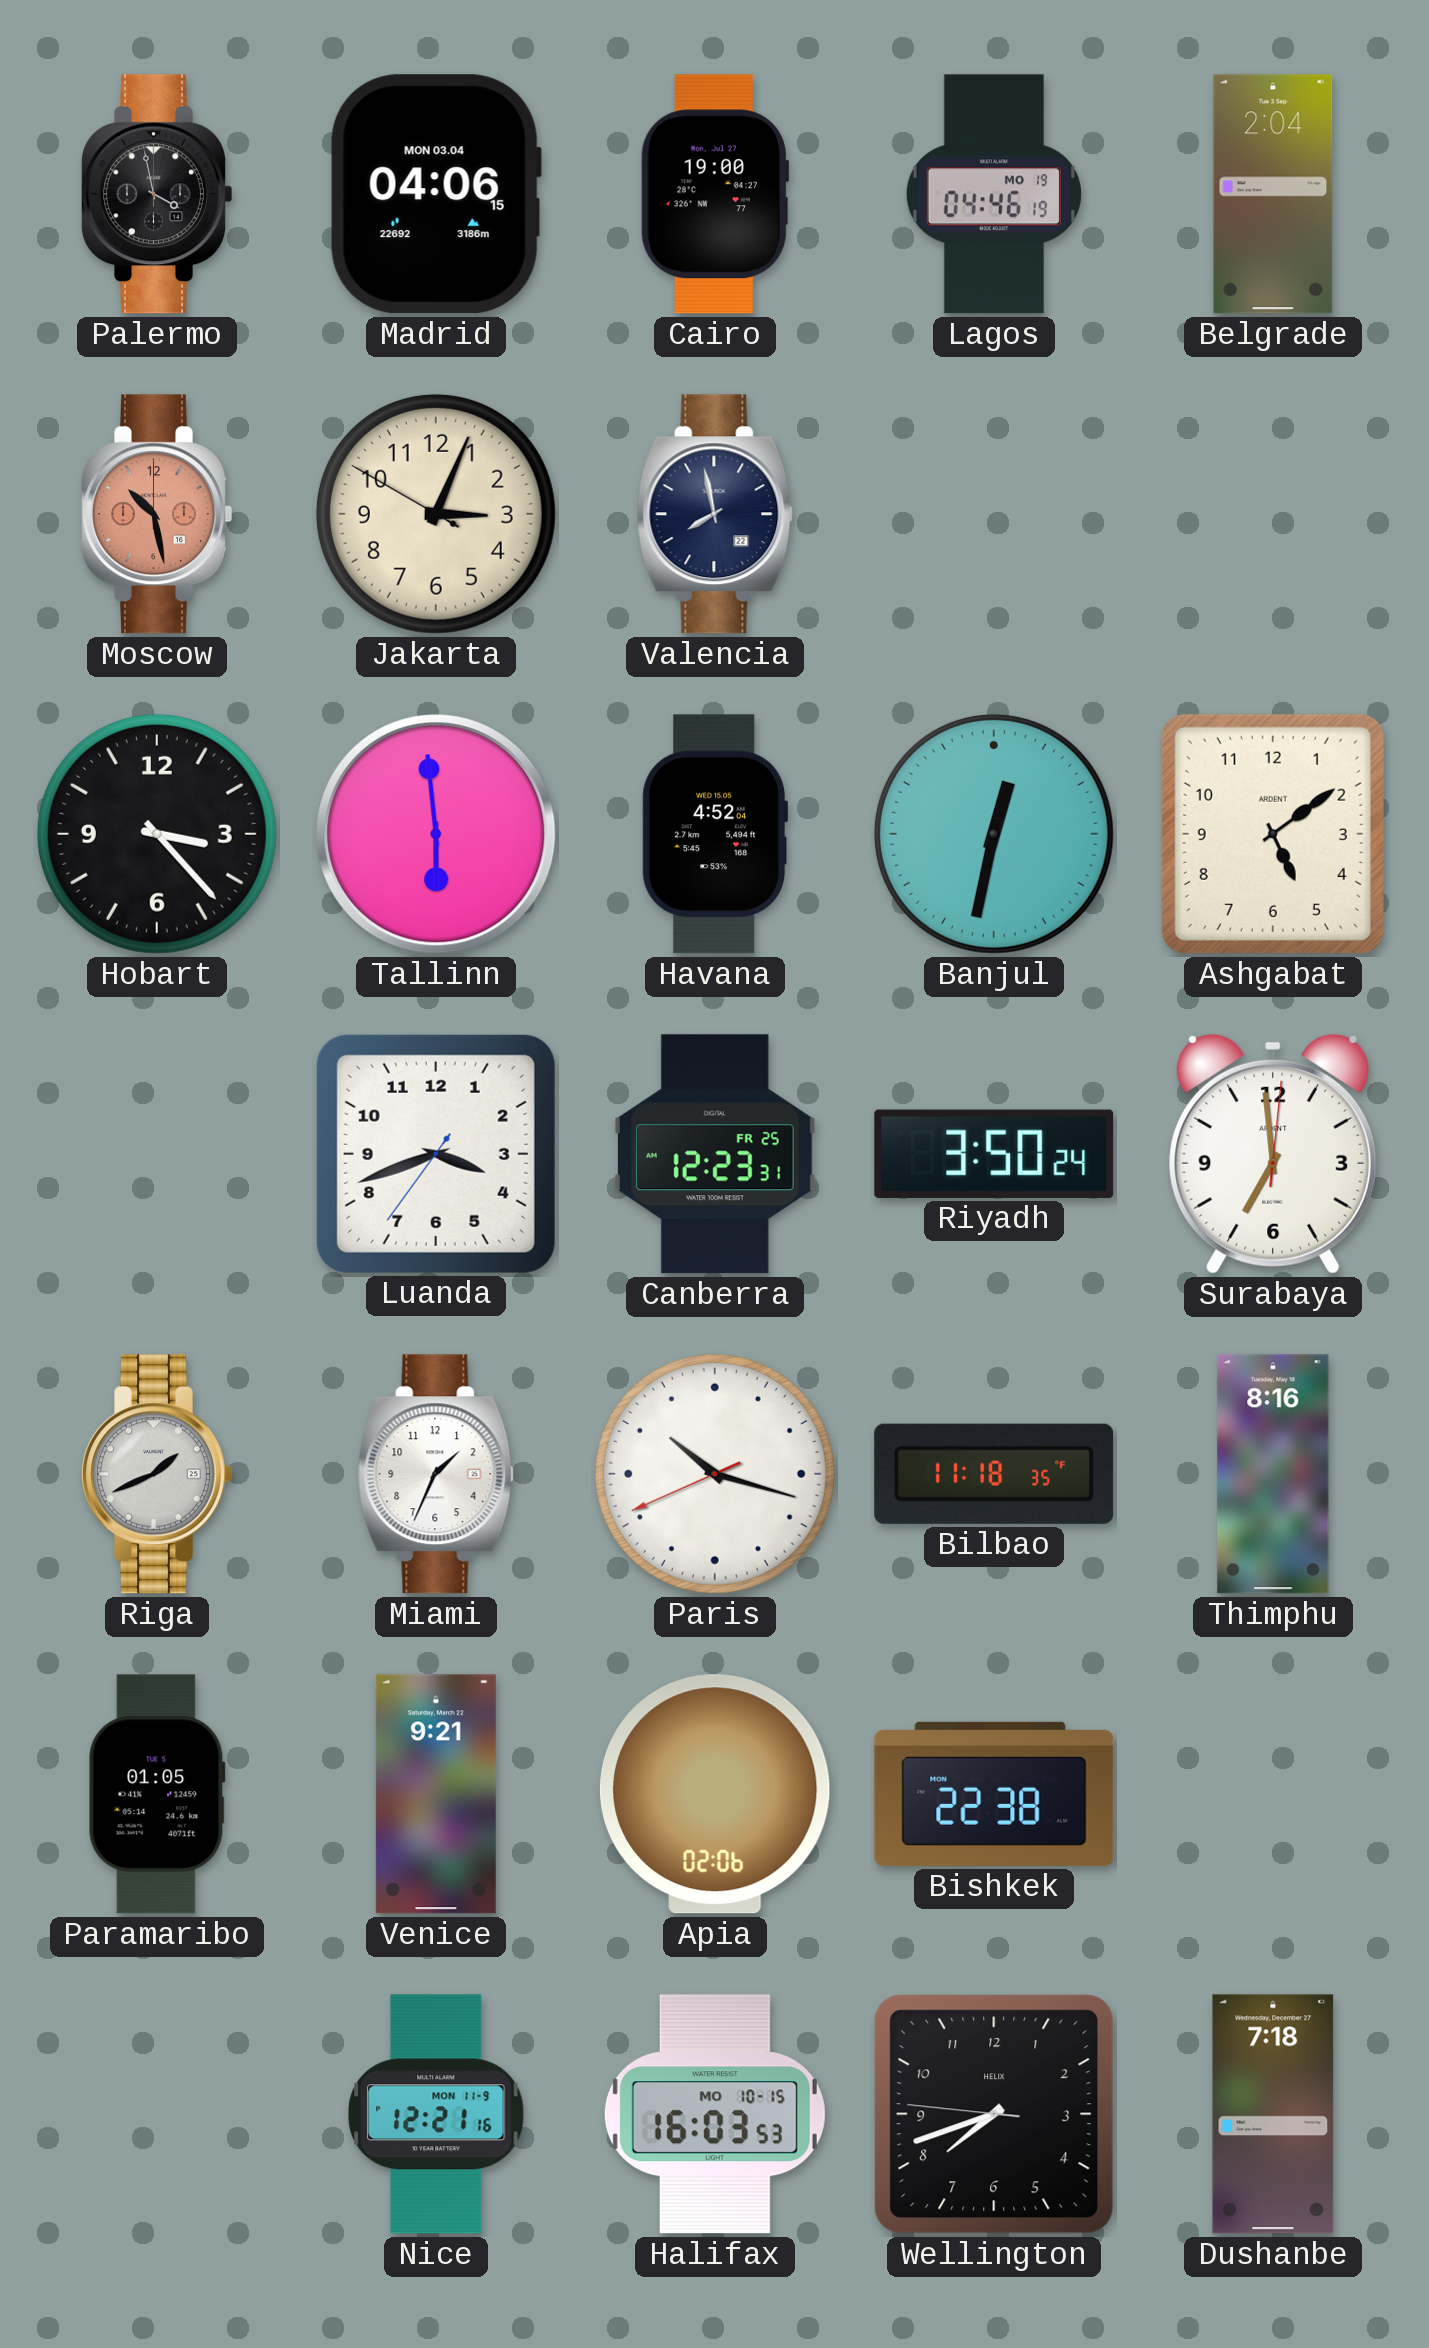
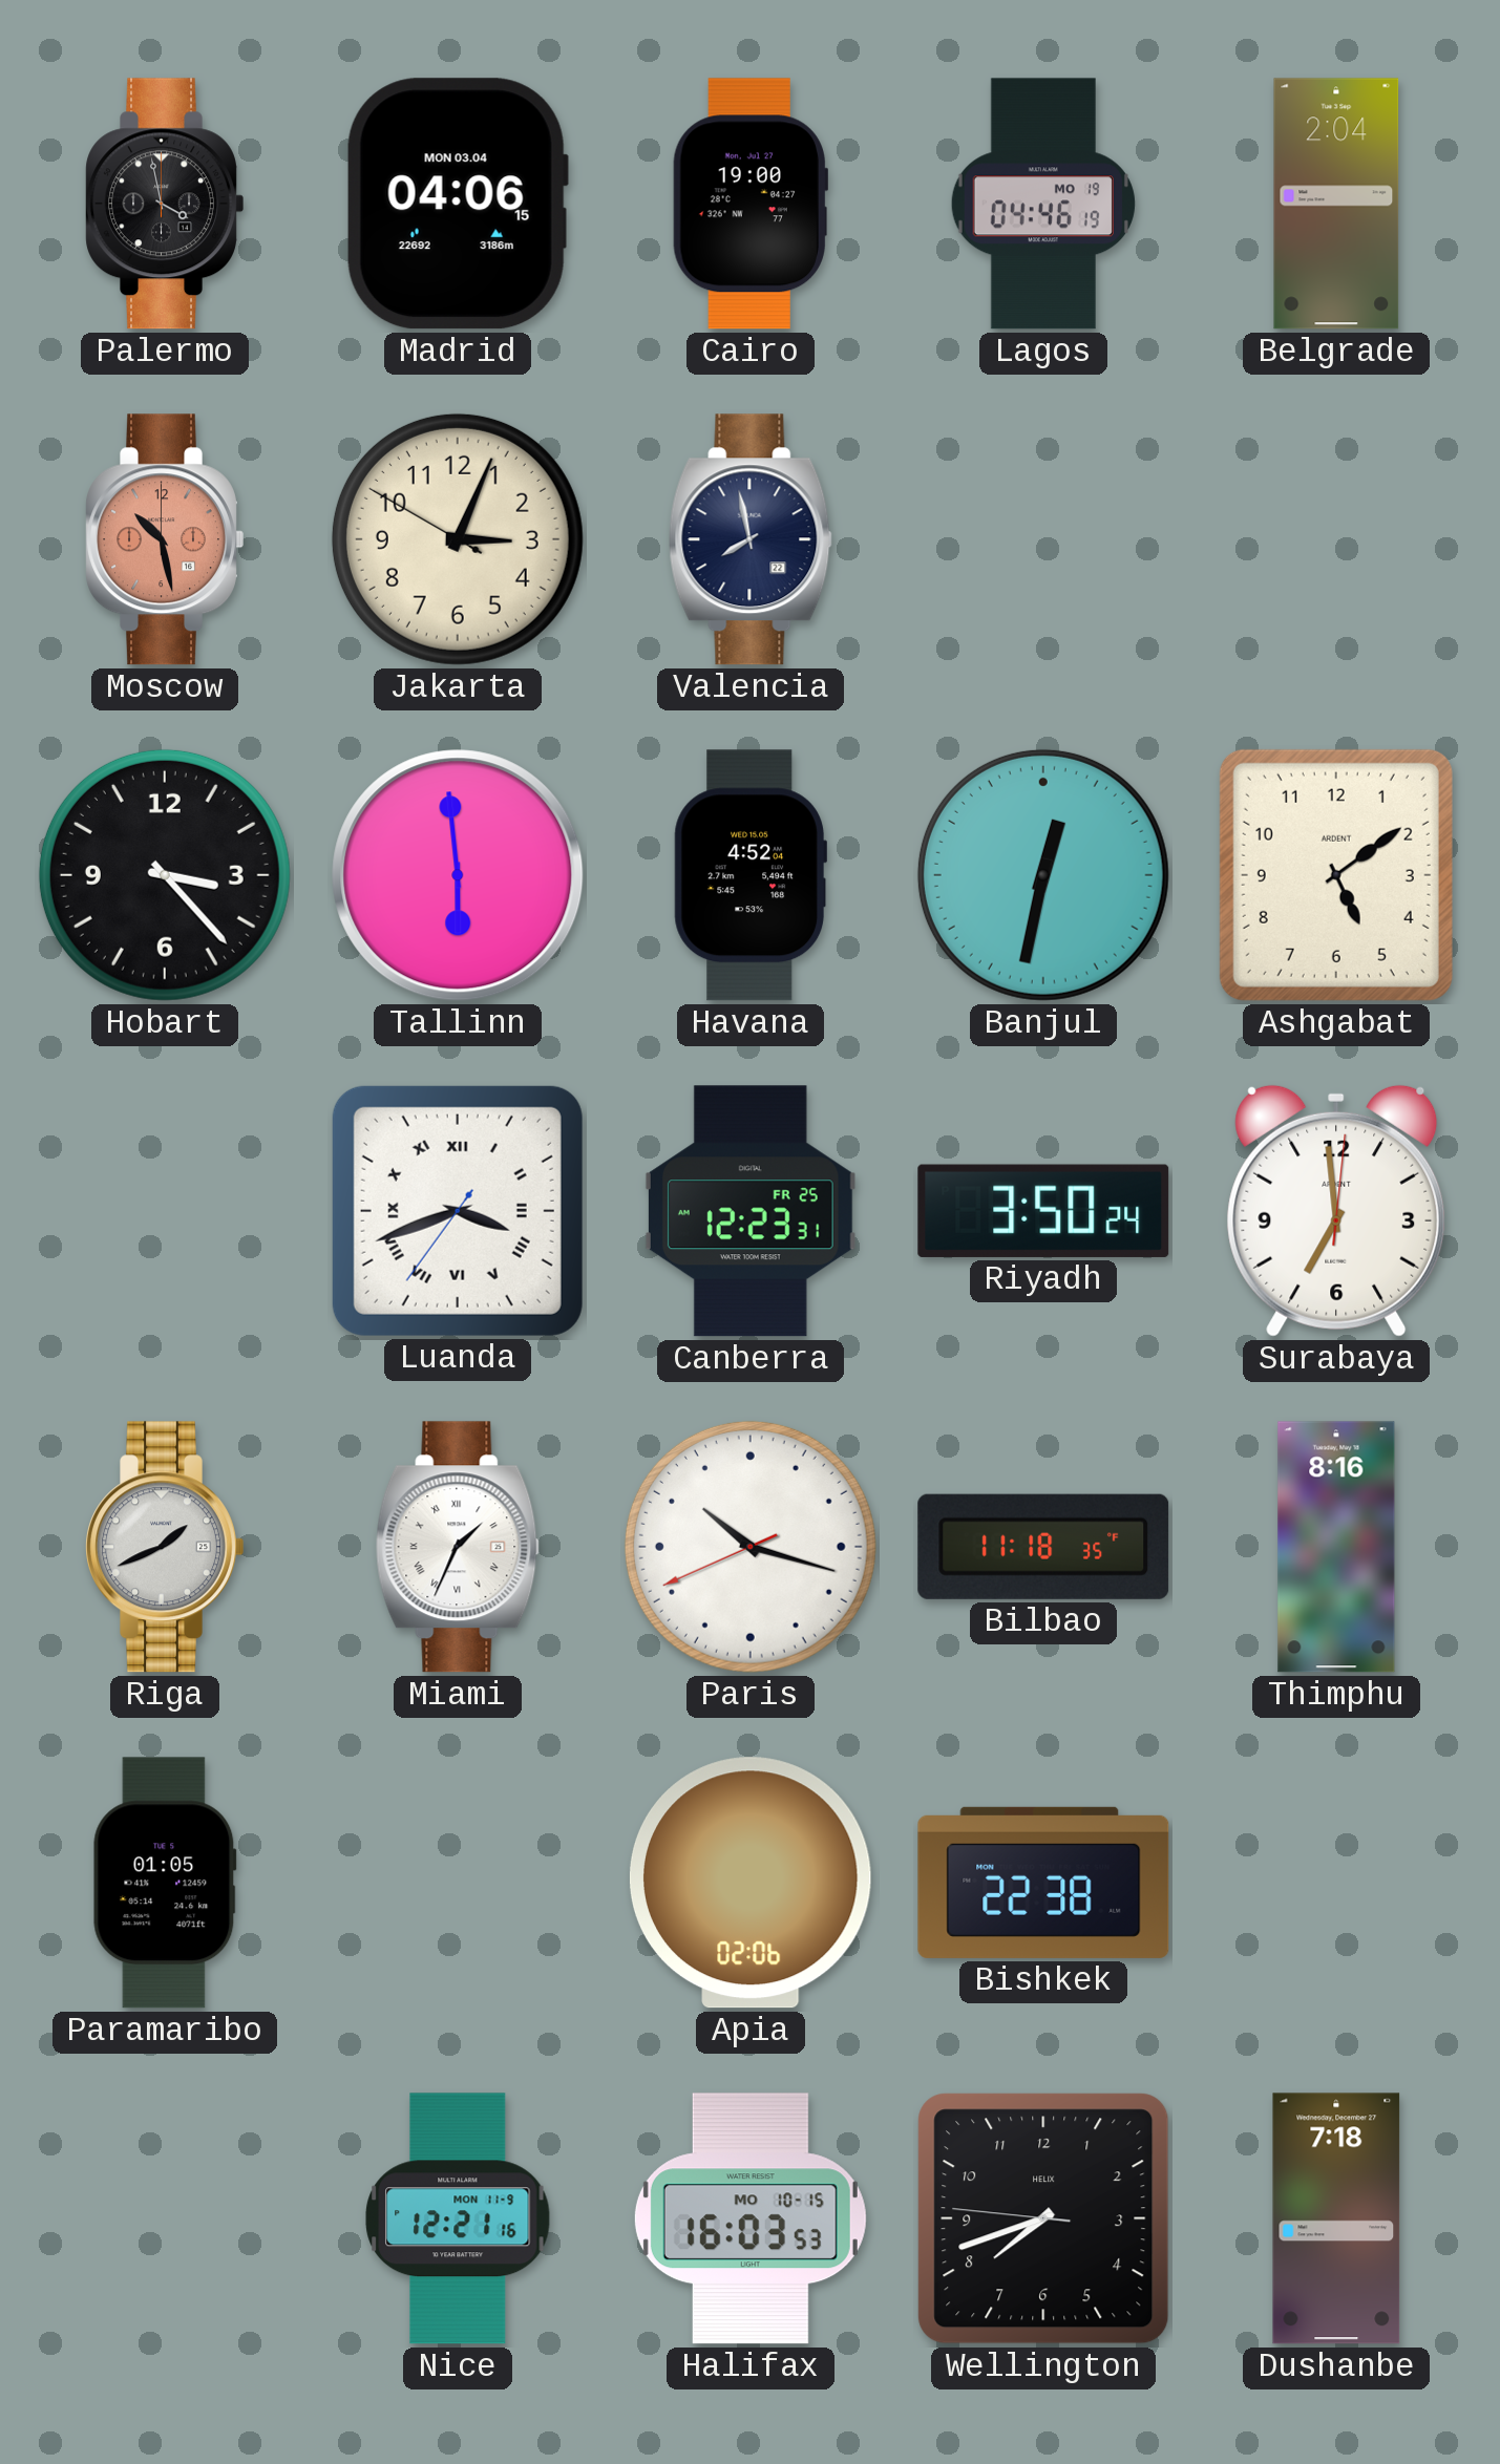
Luanda numerals: Arabic -> Roman (458, 1211)
Miami numerals: Arabic -> Roman (458, 1547)
Venice: 9:21 -> none (436, 1794)
